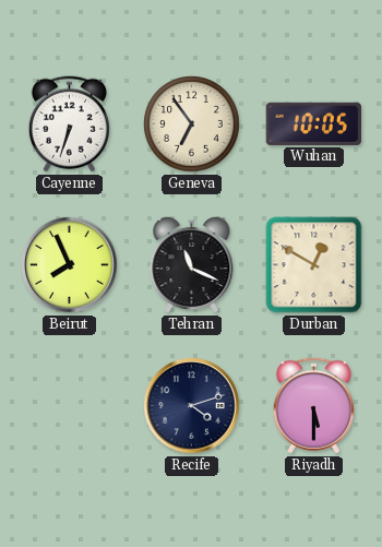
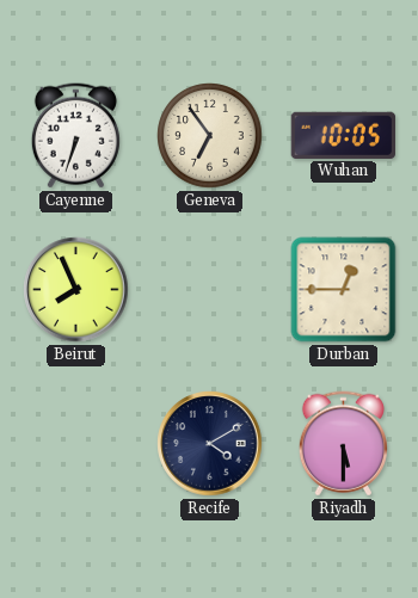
Tehran: 11:19 -> none (192, 264)
Durban: 12:50 -> 12:45 (344, 290)
Recife: 4:12 -> 4:10 (210, 444)
